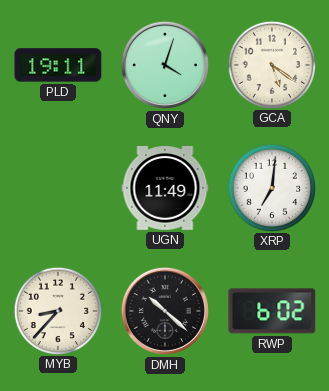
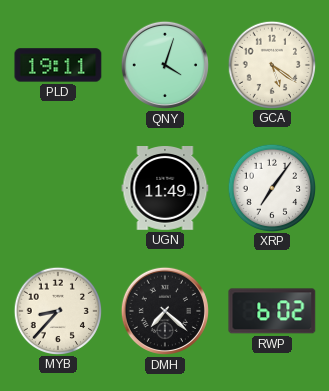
XRP: 7:01 -> 7:06 (271, 187)
DMH: 10:22 -> 7:22 (165, 311)
